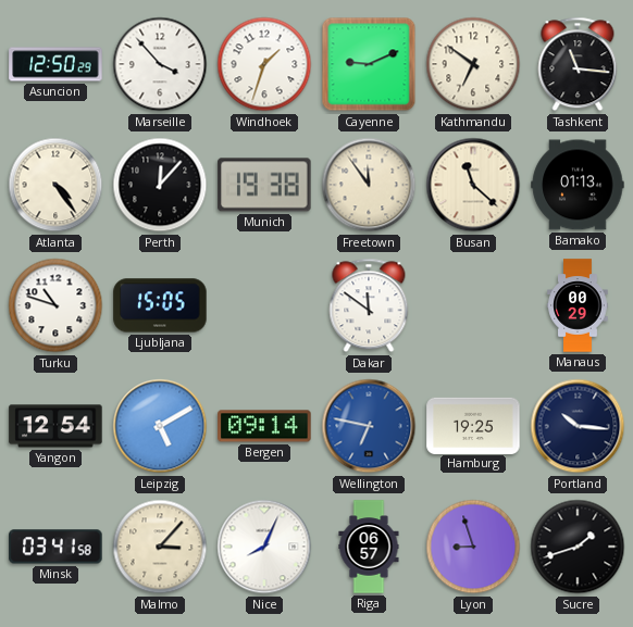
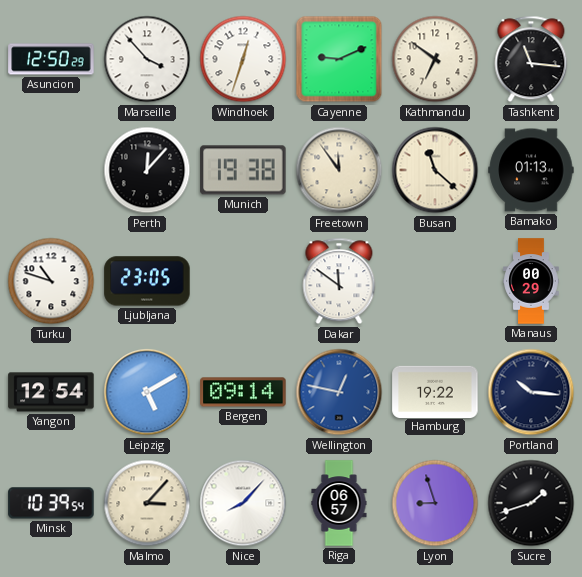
Windhoek: 1:33 -> 12:33 (243, 59)
Atlanta: 4:24 -> none (55, 185)
Ljubljana: 15:05 -> 23:05 (147, 281)
Wellington: 6:47 -> 12:47 (339, 392)
Hamburg: 19:25 -> 19:22 (435, 391)
Minsk: 03:41 -> 10:39 (51, 503)
Nice: 8:04 -> 8:07 (243, 503)
